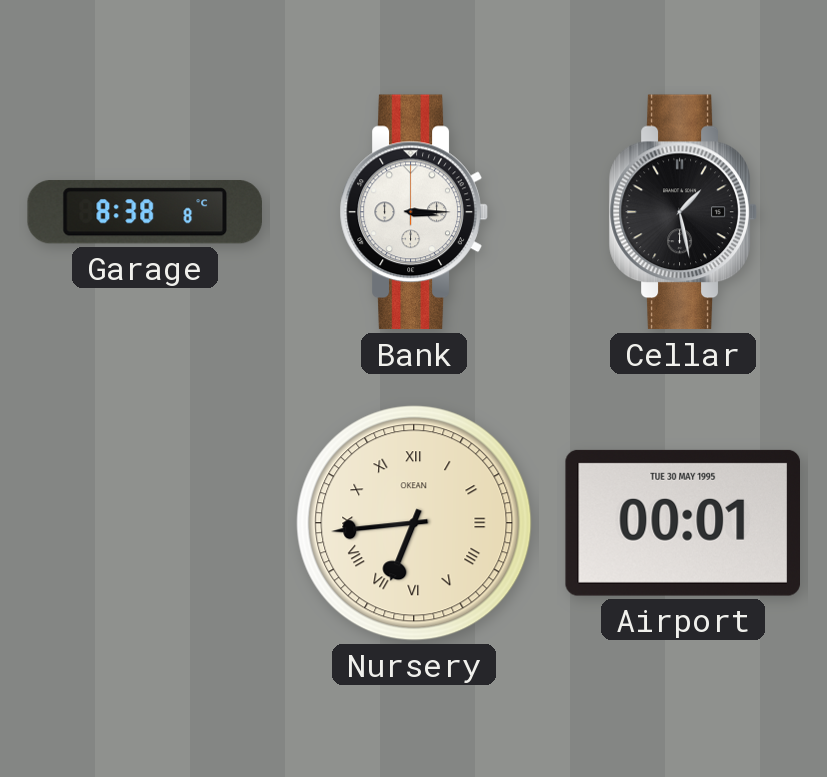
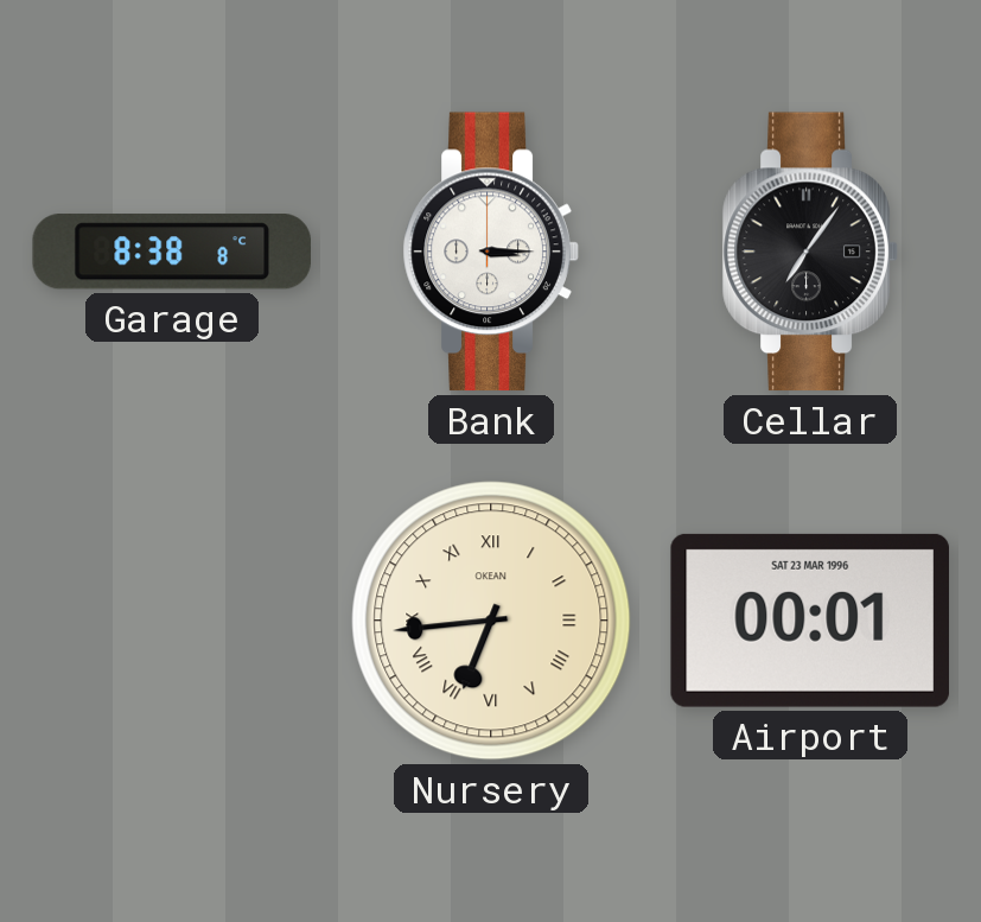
Cellar: 1:28 -> 7:06 (810, 252)
Airport date: TUE 30 MAY 1995 -> SAT 23 MAR 1996 (809, 621)
